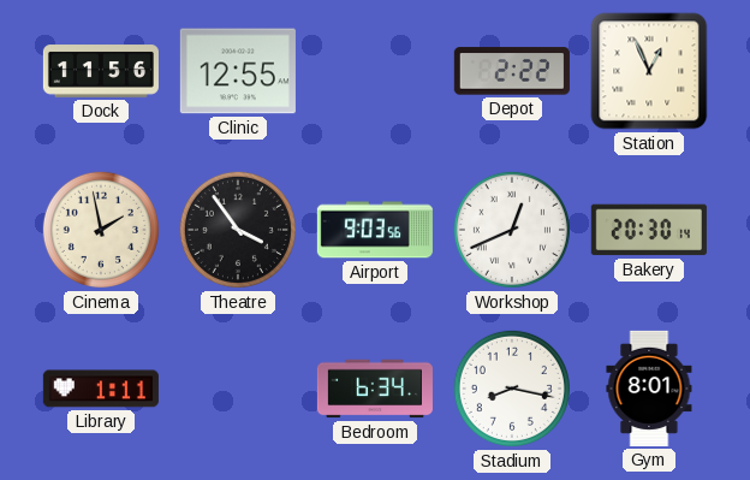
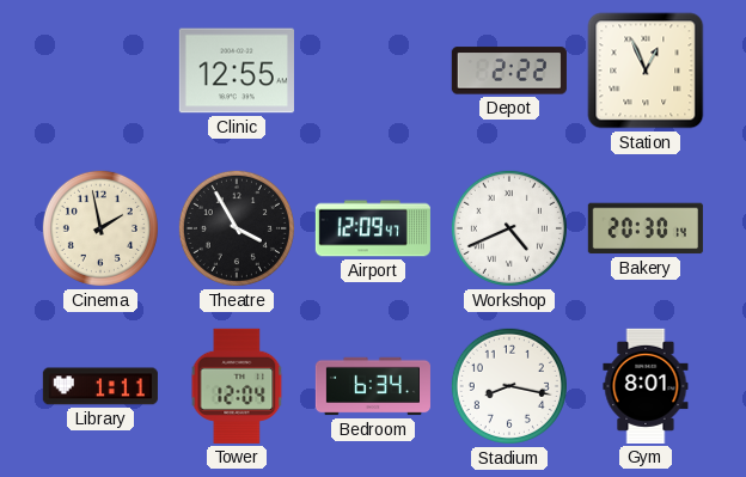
Dock: 11:56 -> none (101, 71)
Theatre: 3:54 -> 3:55 (237, 228)
Airport: 9:03 -> 12:09 (373, 228)
Workshop: 12:41 -> 4:41 (509, 228)
Tower: none -> 12:04 (237, 386)
